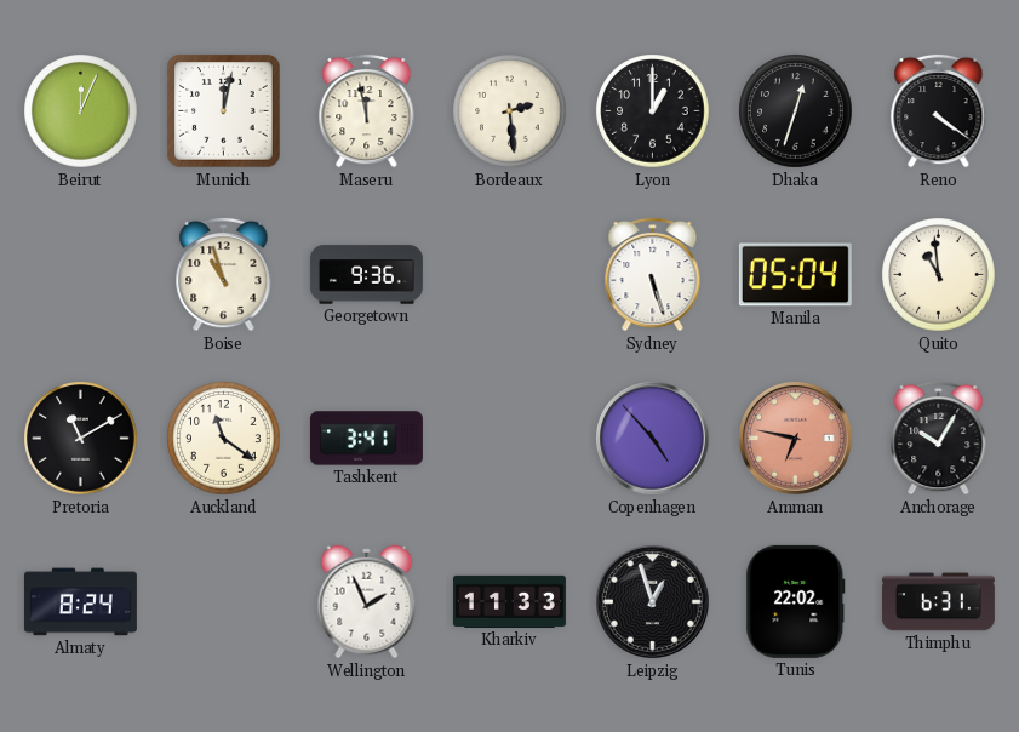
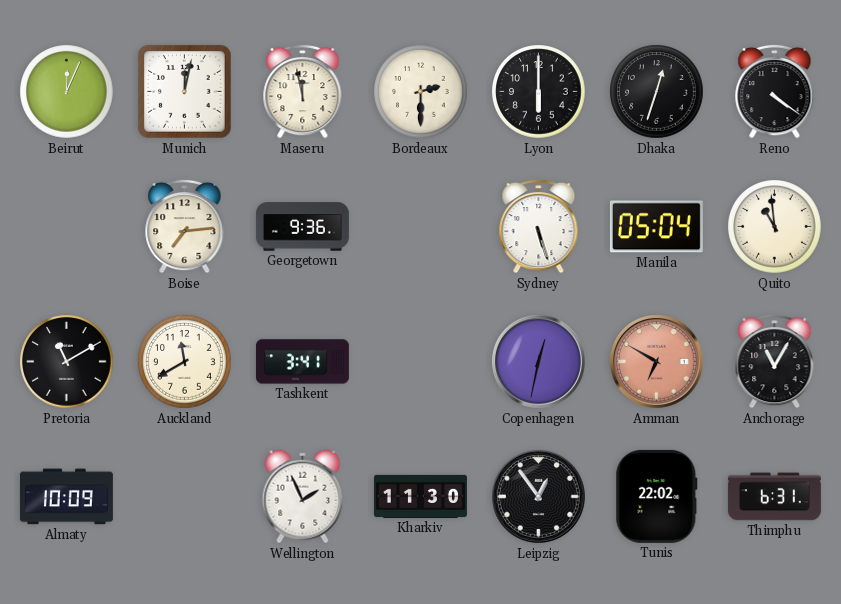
Bordeaux: 2:29 -> 2:30 (421, 92)
Lyon: 1:00 -> 6:00 (539, 92)
Boise: 10:57 -> 7:14 (185, 226)
Auckland: 11:21 -> 11:40 (185, 362)
Copenhagen: 4:53 -> 12:32 (539, 362)
Amman: 6:47 -> 6:50 (657, 362)
Anchorage: 10:05 -> 11:05 (775, 361)
Almaty: 8:24 -> 10:09 (66, 497)
Kharkiv: 11:33 -> 11:30 (420, 496)
Leipzig: 12:57 -> 12:54 (539, 497)
